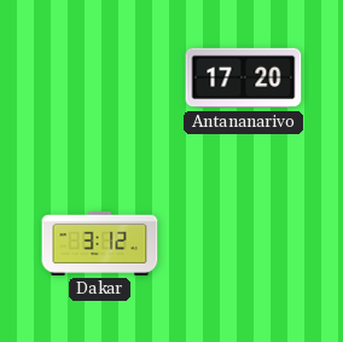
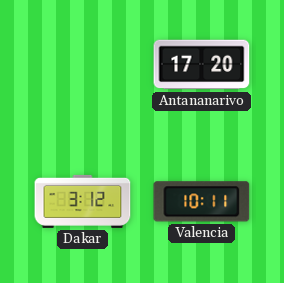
Valencia: none -> 10:11 (202, 202)
